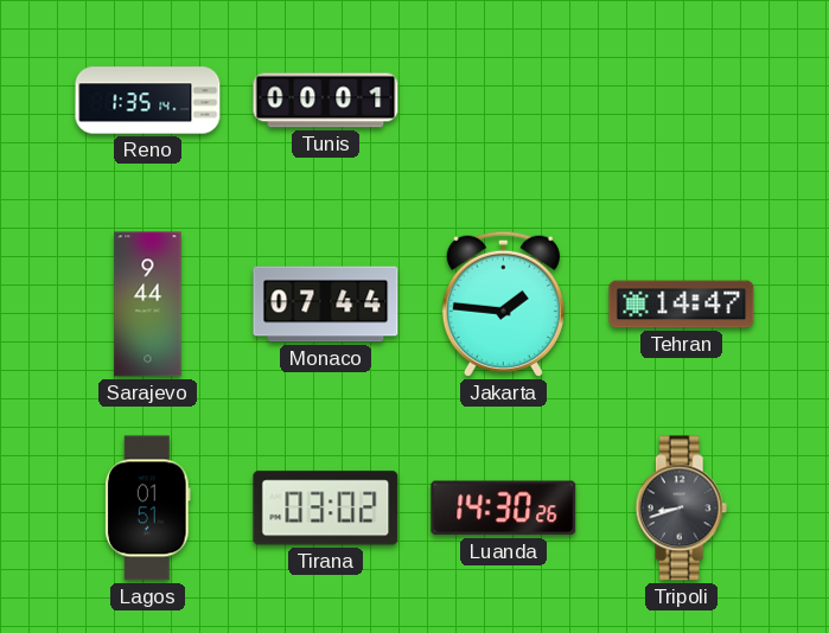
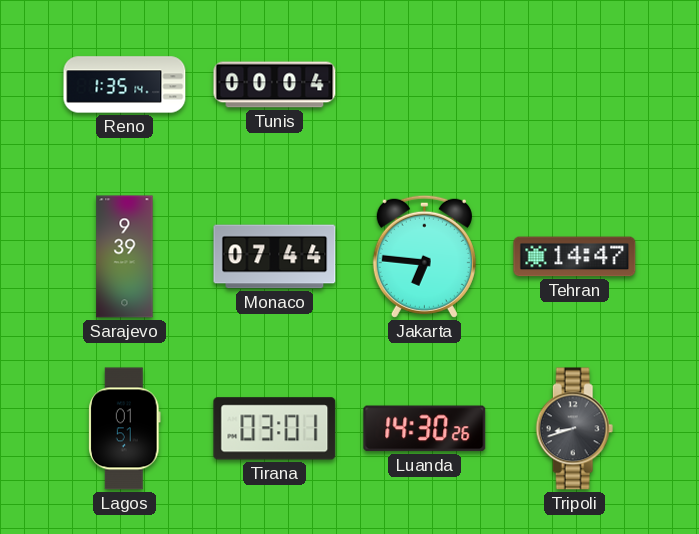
Tunis: 00:01 -> 00:04 (275, 85)
Sarajevo: 9:44 -> 9:39 (125, 257)
Jakarta: 1:46 -> 6:46 (424, 256)
Tirana: 03:02 -> 03:01 (275, 429)
